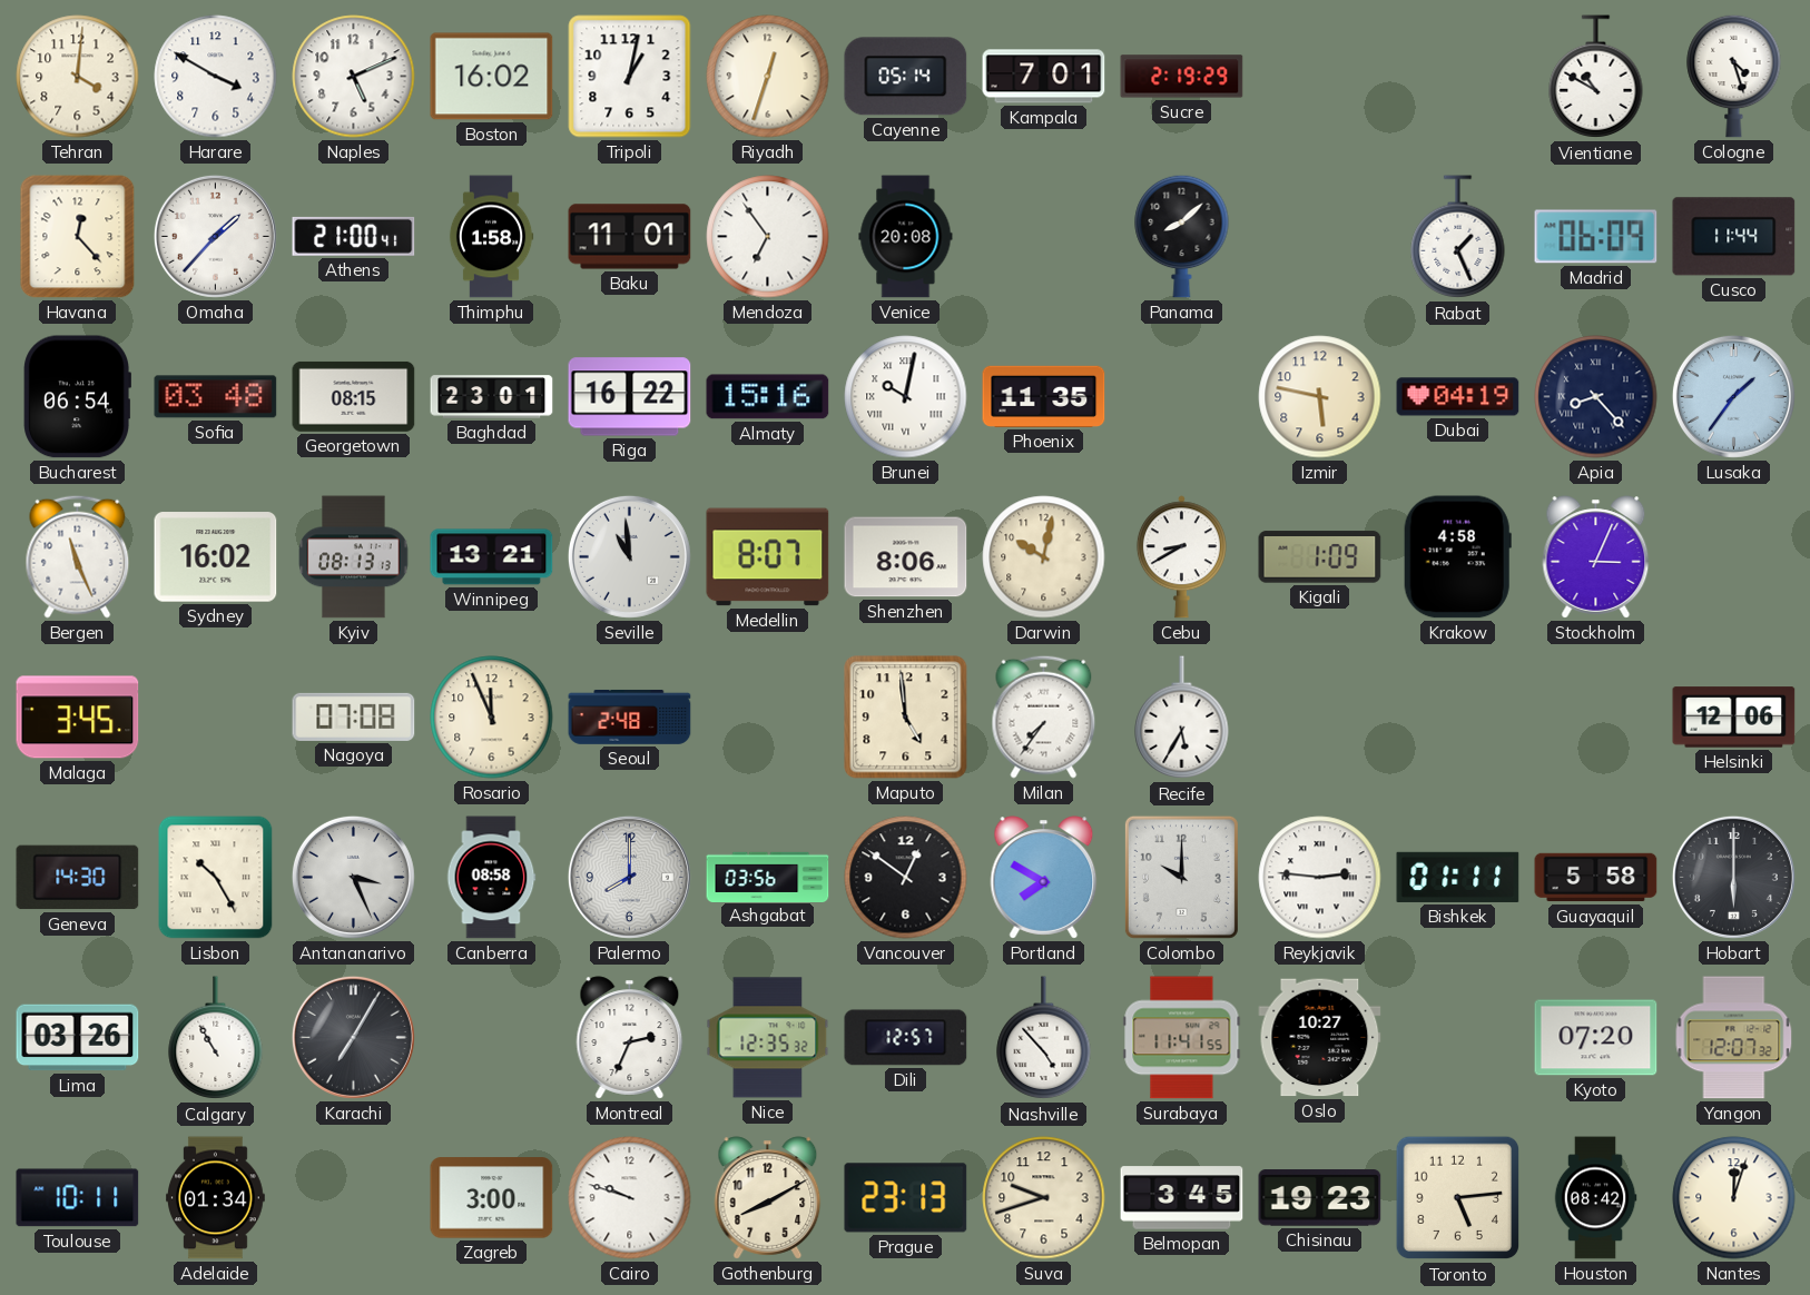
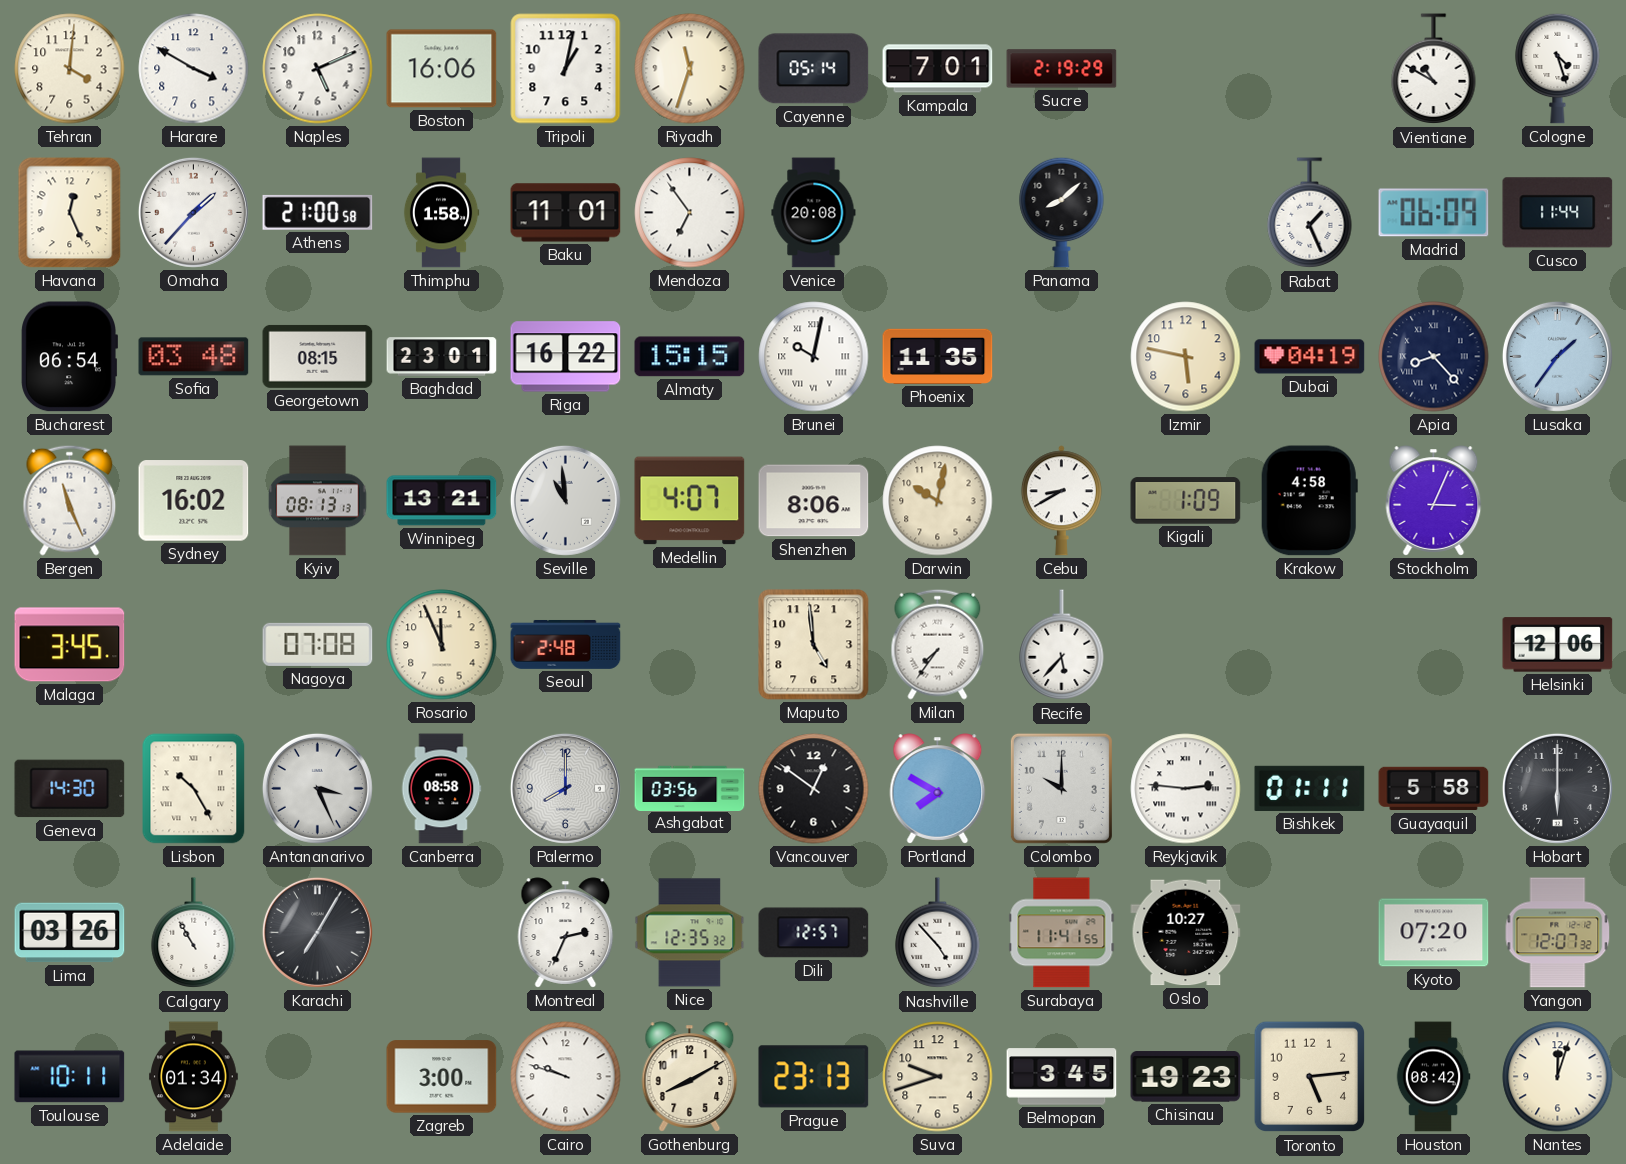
Boston: 16:02 -> 16:06 (442, 69)
Riyadh: 12:33 -> 11:33 (690, 69)
Havana: 12:23 -> 12:26 (70, 213)
Athens: 21:00:41 -> 21:00:58 (318, 212)
Almaty: 15:16 -> 15:15 (690, 357)
Medellin: 8:07 -> 4:07 (690, 501)
Recife: 5:35 -> 5:37 (1062, 645)
